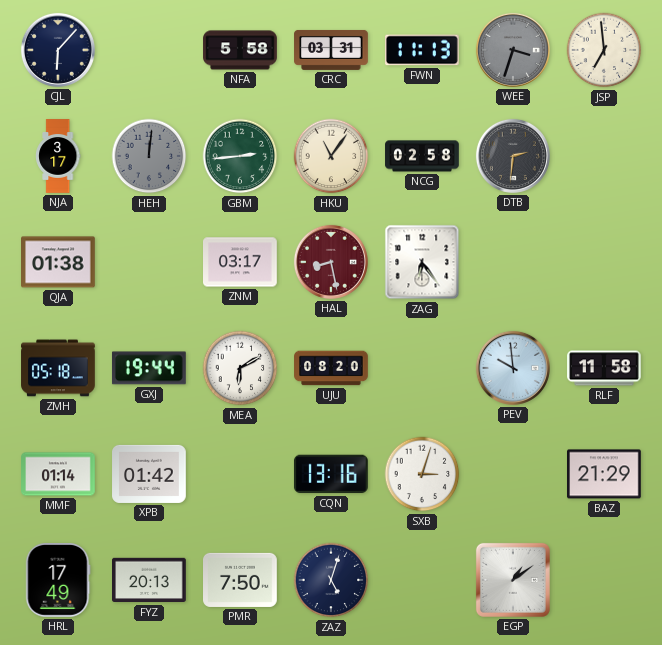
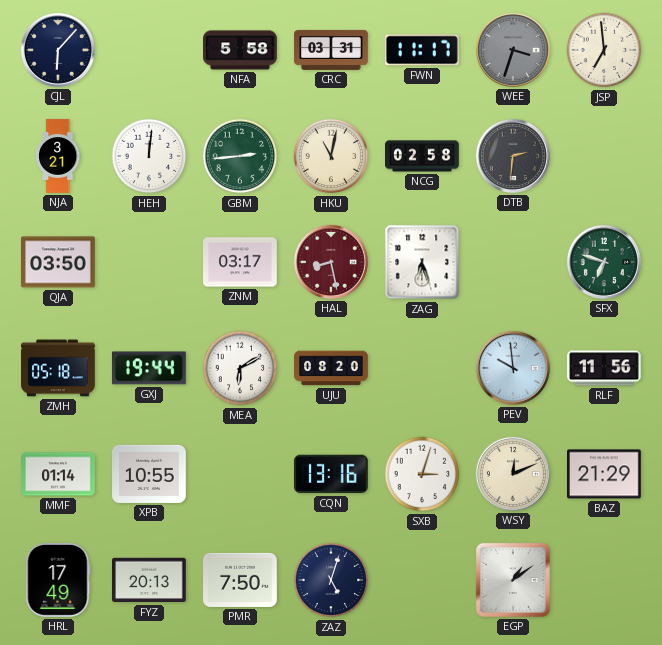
FWN: 11:13 -> 11:17 (423, 50)
NJA: 3:17 -> 3:21 (58, 156)
HEH dial: grey -> white (149, 156)
HKU: 11:06 -> 11:02 (331, 156)
QJA: 01:38 -> 03:50 (59, 262)
ZAG: 6:24 -> 6:27 (422, 262)
SFX: none -> 6:48 (604, 262)
RLF: 11:58 -> 11:56 (604, 368)
XPB: 01:42 -> 10:55 (149, 474)
WSY: none -> 12:11 (513, 474)
